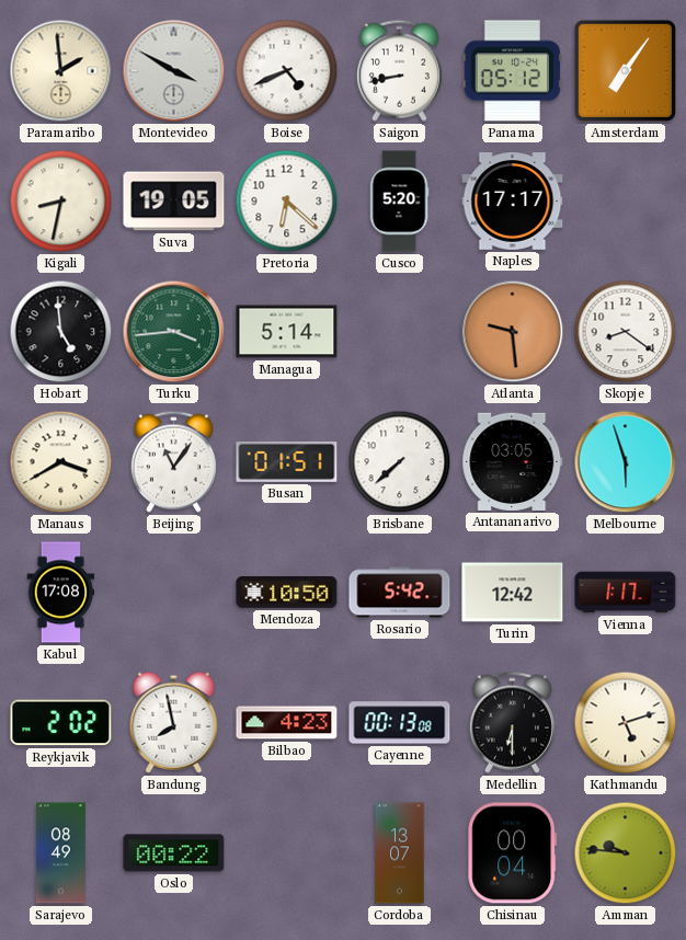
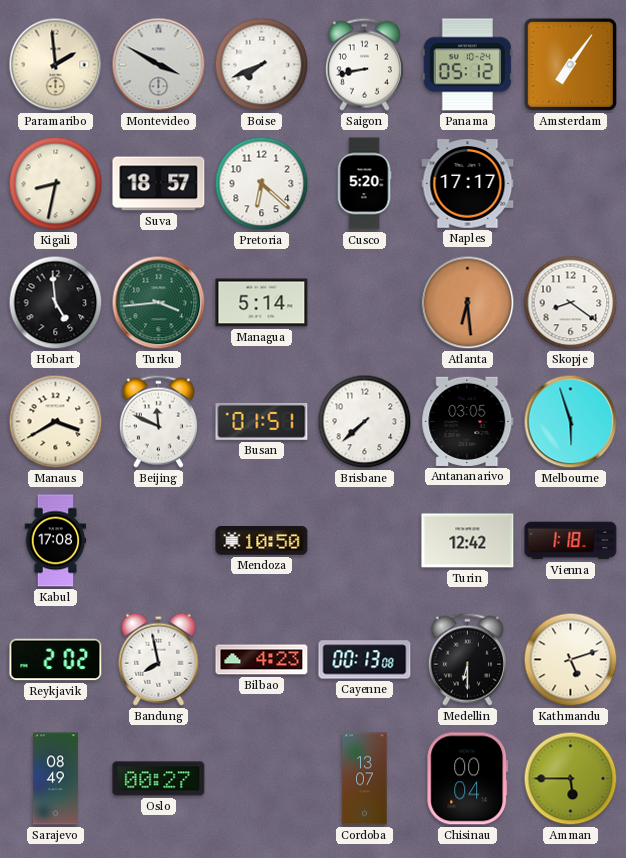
Boise: 4:41 -> 7:41 (262, 65)
Suva: 19:05 -> 18:57 (159, 184)
Atlanta: 9:29 -> 6:29 (468, 303)
Beijing: 11:06 -> 11:49 (158, 421)
Rosario: 5:42 -> none (400, 593)
Vienna: 1:17 -> 1:18 (571, 541)
Oslo: 00:22 -> 00:27 (159, 779)
Amman: 9:46 -> 5:45 (571, 779)
